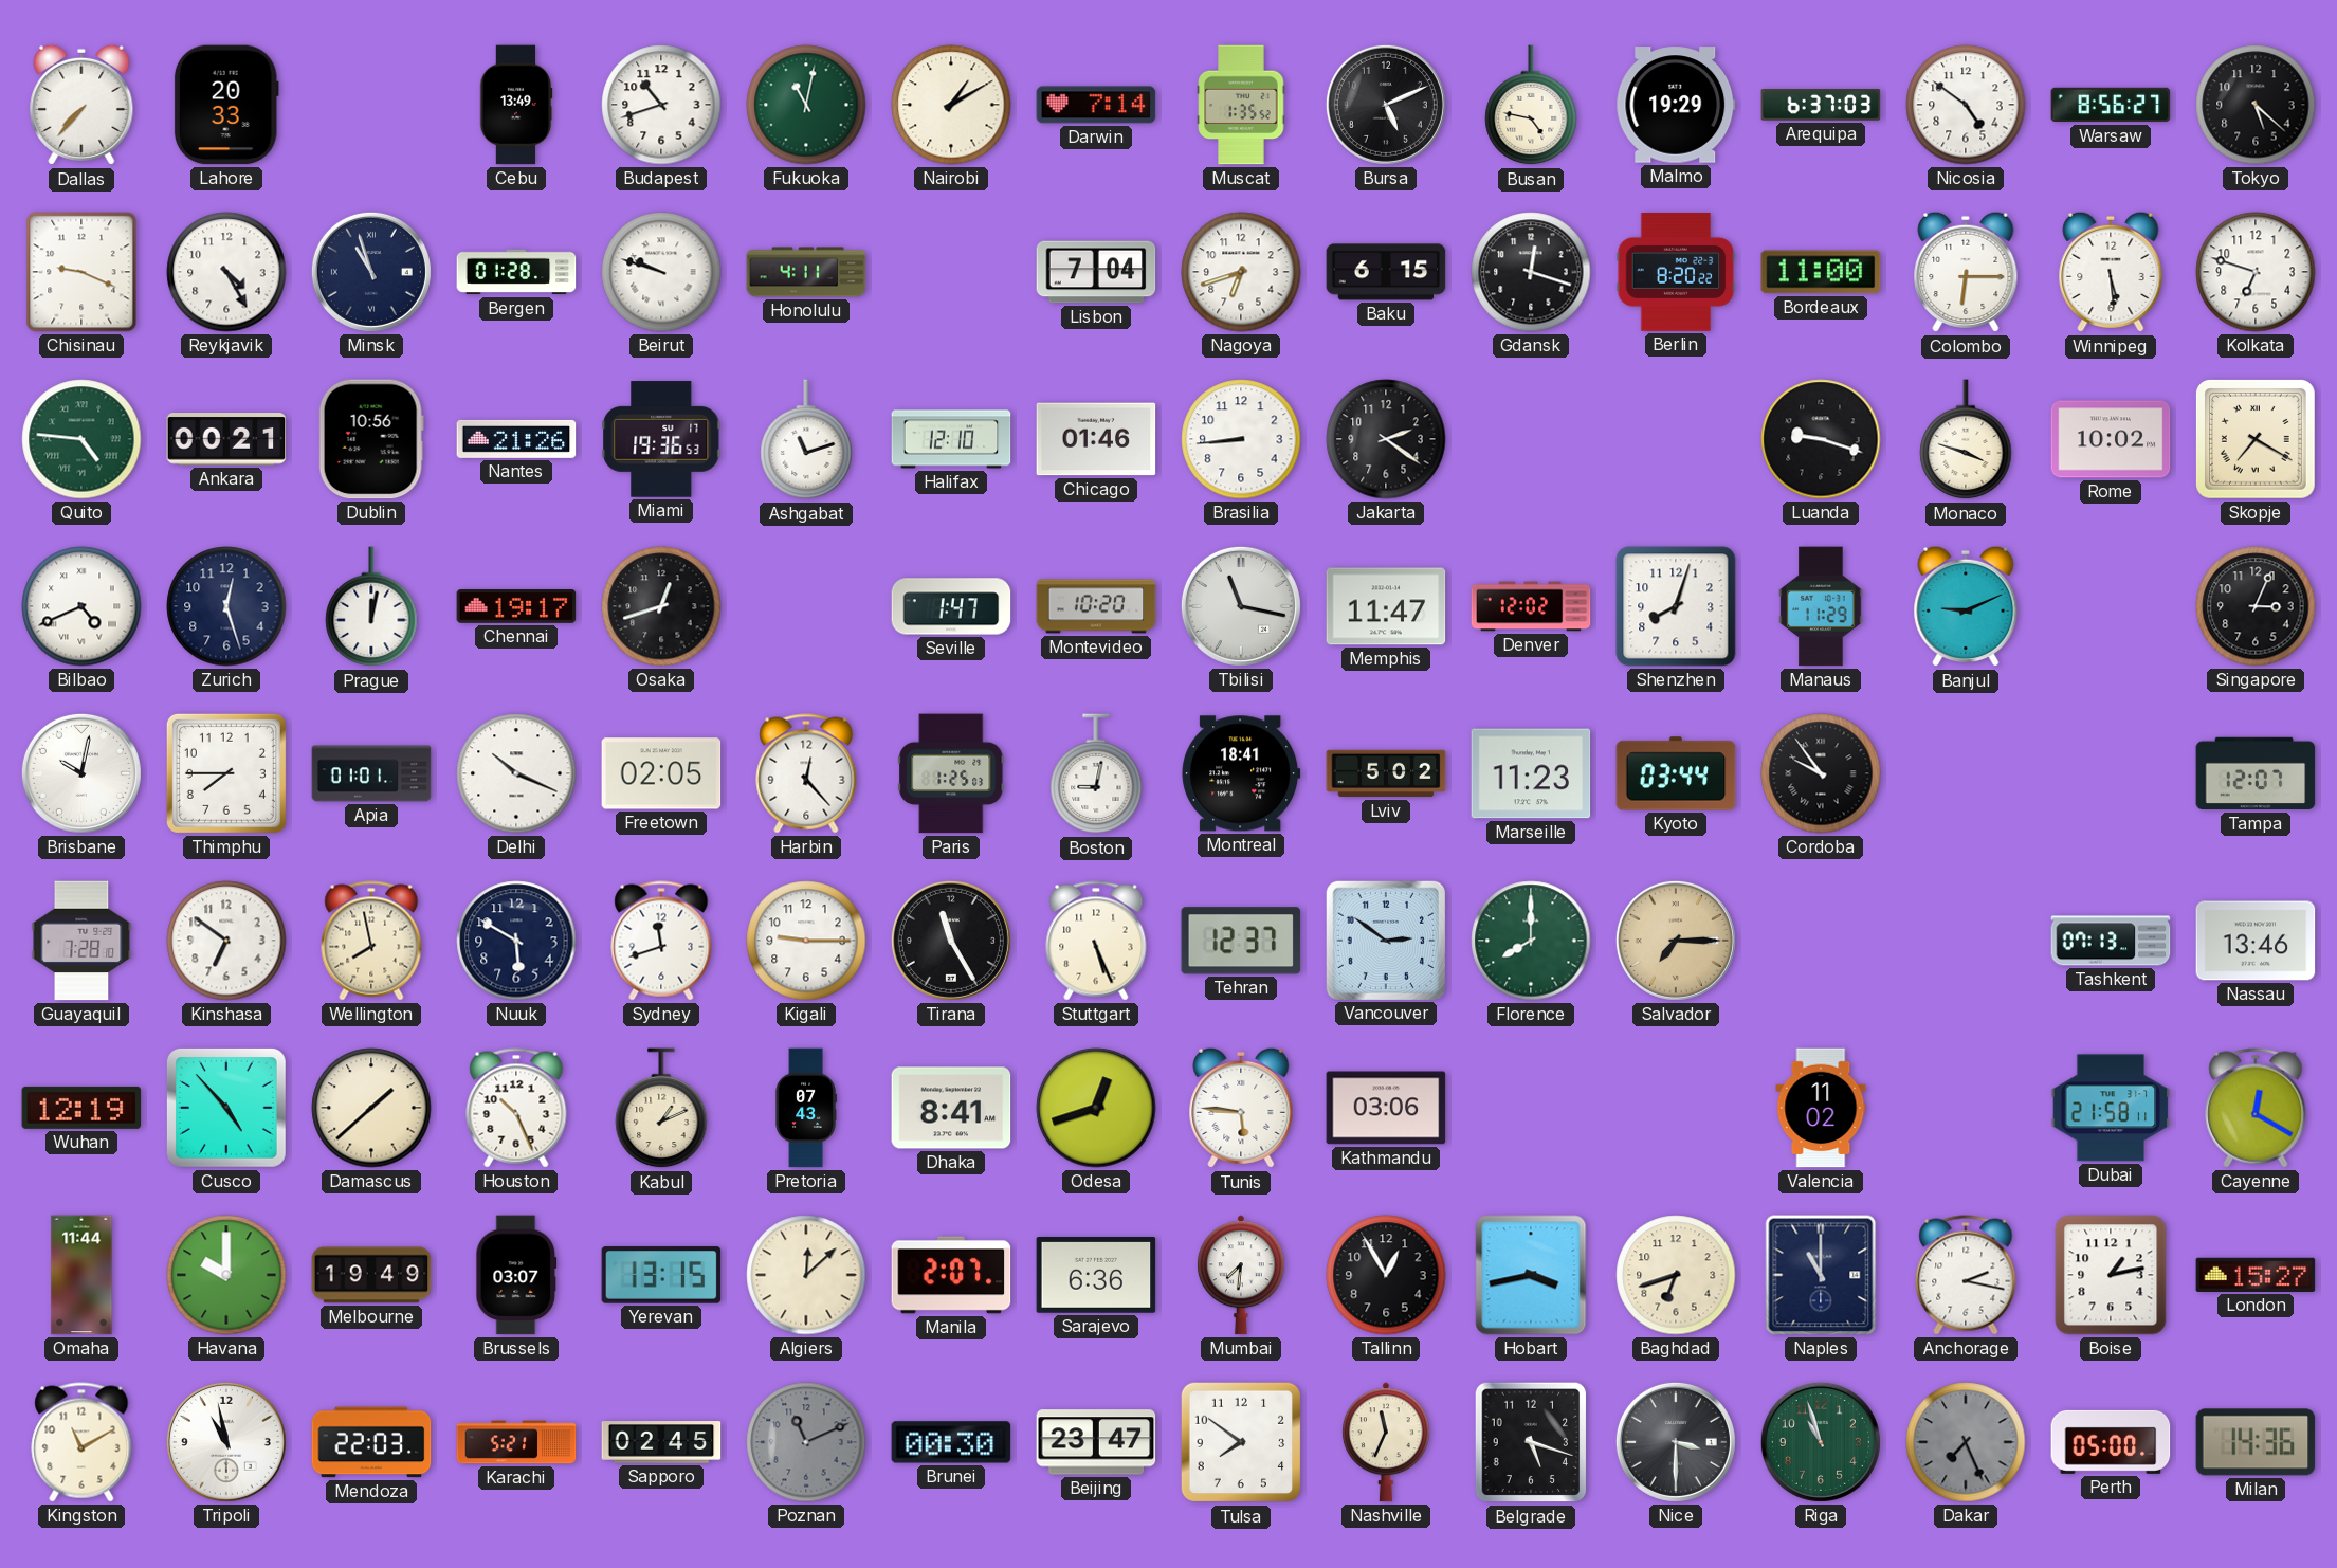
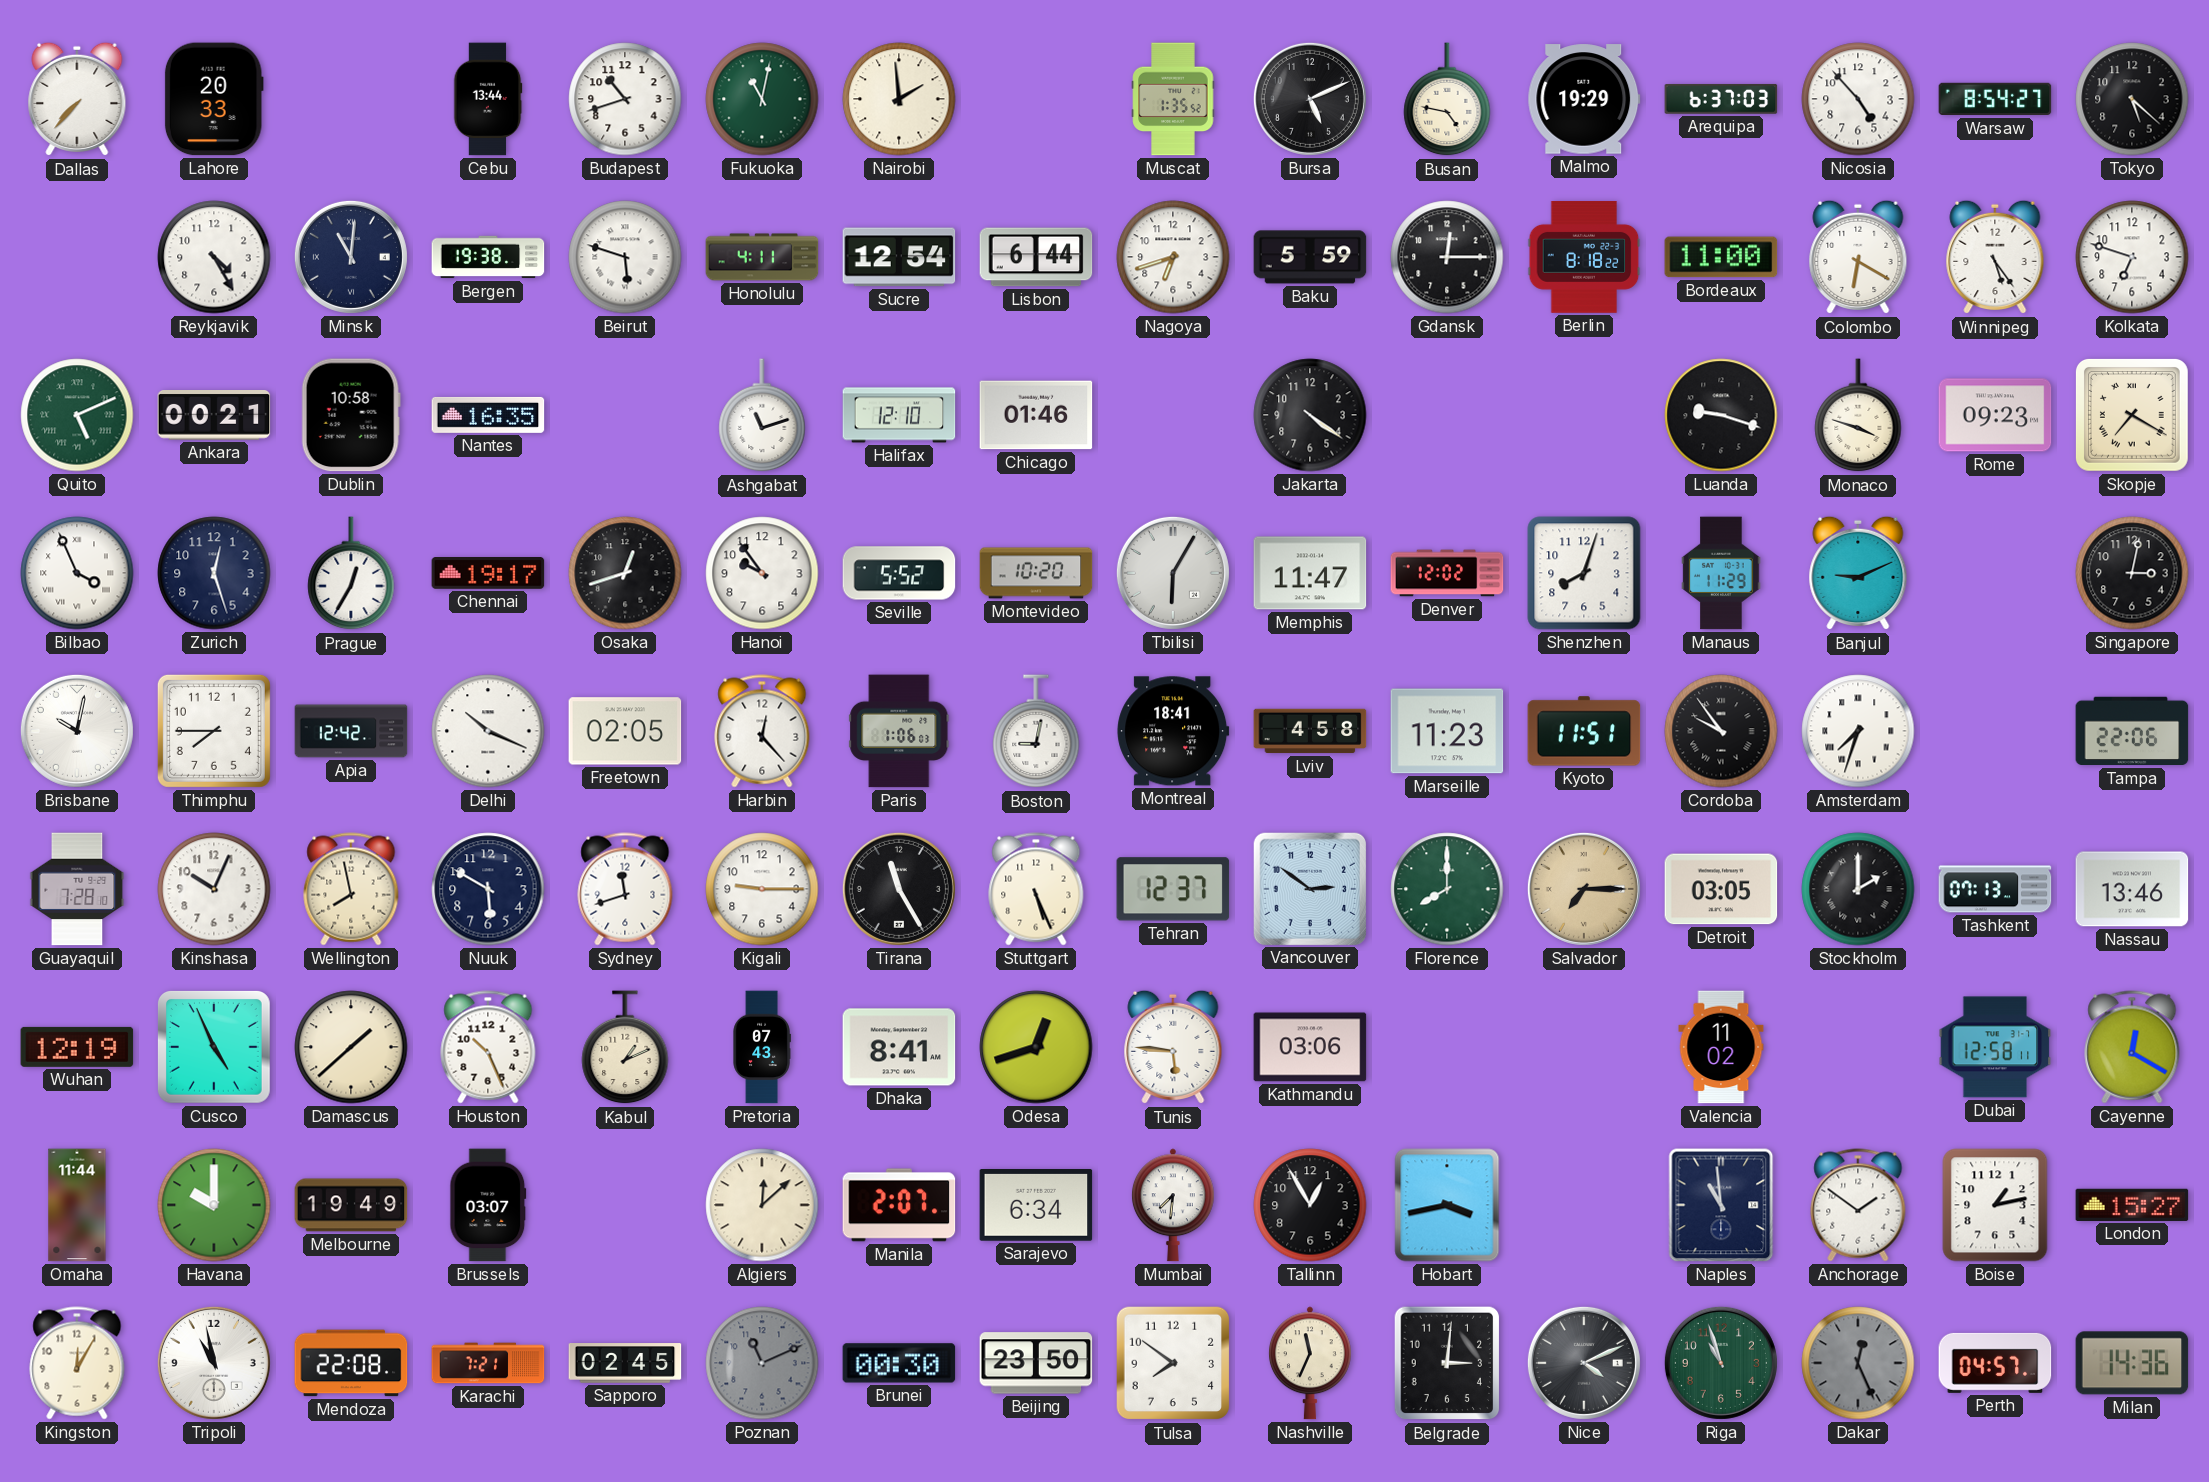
Cebu: 13:49 -> 13:44 (488, 99)
Nairobi: 1:10 -> 1:59 (899, 99)
Darwin: 7:14 -> none (1096, 105)
Nicosia: 4:51 -> 4:53 (1858, 99)
Warsaw: 8:56 -> 8:54 (1995, 99)
Chisinau: 9:19 -> none (81, 272)
Minsk: 10:57 -> 11:01 (351, 257)
Bergen: 01:28 -> 19:38 (488, 257)
Beirut: 9:48 -> 5:48 (625, 257)
Sucre: none -> 12:54 (899, 257)
Lisbon: 7:04 -> 6:44 (1036, 257)
Baku: 6:15 -> 5:59 (1310, 257)
Gdansk: 12:18 -> 12:15 (1447, 257)
Berlin: 8:20 -> 8:18 (1584, 258)
Colombo: 6:15 -> 6:20 (1858, 257)
Winnipeg: 5:29 -> 5:24 (1995, 257)
Quito: 4:46 -> 5:11 (77, 415)
Dublin: 10:56 -> 10:58 (351, 415)
Nantes: 21:26 -> 16:35 (488, 415)
Miami: 19:36 -> none (661, 439)
Brasilia: 8:44 -> none (1241, 439)
Jakarta: 2:21 -> 4:21 (1310, 415)
Rome: 10:02 -> 09:23 (1995, 415)
Bilbao: 4:41 -> 3:56 (77, 573)
Prague: 12:02 -> 12:35 (351, 574)
Hanoi: none -> 9:54 (762, 573)
Seville: 1:47 -> 5:52 (899, 573)
Tbilisi: 11:17 -> 6:05 (1173, 573)
Singapore: 3:04 -> 3:02 (2132, 573)
Apia: 01:01 -> 12:42 (351, 731)
Paris: 1:25 -> 1:06 (899, 731)
Lviv: 5:02 -> 4:58 (1310, 731)
Kyoto: 03:44 -> 11:51 (1584, 731)
Amsterdam: none -> 7:33 (1858, 731)
Tampa: 12:07 -> 22:06 (2132, 731)
Kinshasa: 6:51 -> 10:04 (214, 889)
Detroit: none -> 03:05 (1721, 889)
Stockholm: none -> 2:00 (1858, 889)
Cusco: 4:53 -> 4:56 (214, 1047)
Dubai: 21:58 -> 12:58 (1995, 1047)
Yerevan: 13:15 -> none (661, 1275)
Sarajevo: 6:36 -> 6:34 (1036, 1206)
Baghdad: 6:42 -> none (1676, 1275)
Naples: 11:00 -> 10:59 (1721, 1205)
Anchorage: 2:17 -> 1:51 (1858, 1205)
Kingston: 11:10 -> 12:05 (77, 1363)
Mendoza: 22:03 -> 22:08 (351, 1363)
Karachi: 5:21 -> 7:21 (488, 1363)
Beijing: 23:47 -> 23:50 (1036, 1363)
Belgrade: 5:18 -> 3:01 (1447, 1363)
Nice: 3:30 -> 4:11 (1584, 1363)
Dakar: 7:26 -> 12:26 (1858, 1363)
Perth: 05:00 -> 04:57 (1995, 1363)
